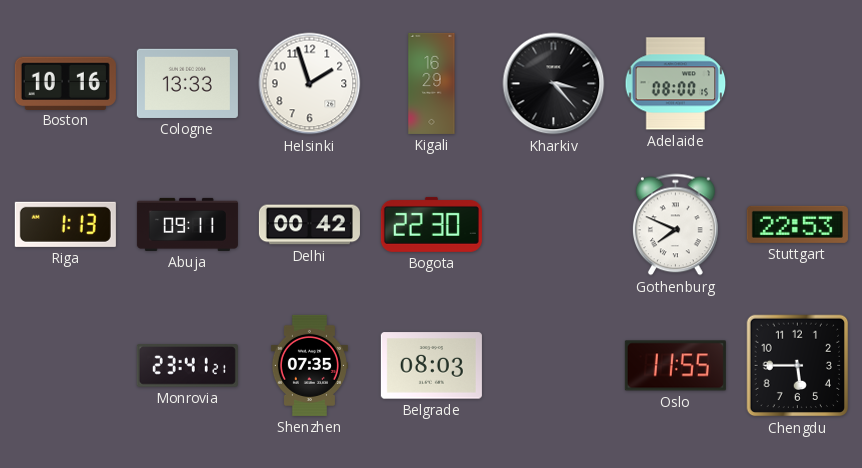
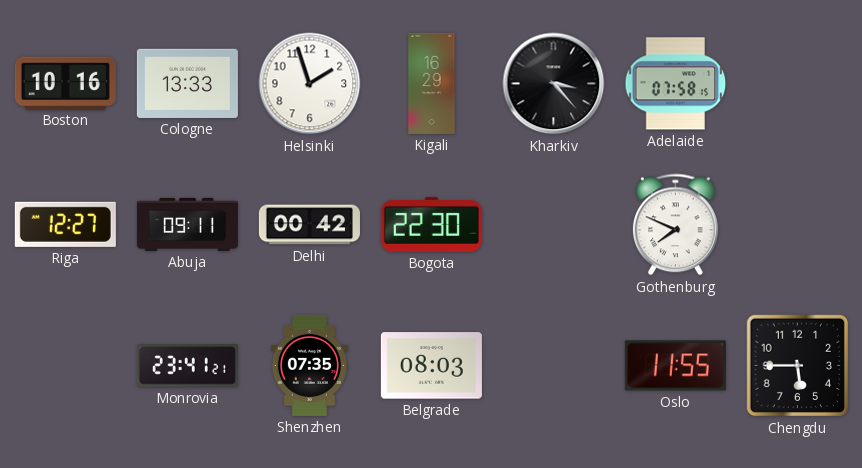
Adelaide: 08:00 -> 07:58 (676, 84)
Riga: 1:13 -> 12:27 (65, 224)
Stuttgart: 22:53 -> none (797, 224)
